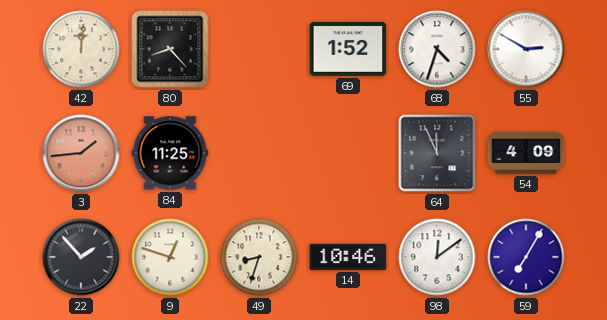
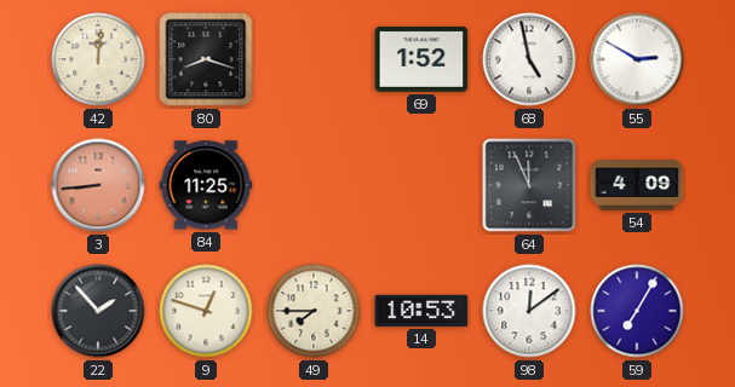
80: 8:23 -> 8:18 (206, 59)
68: 4:33 -> 4:58 (529, 59)
3: 1:44 -> 8:44 (98, 185)
49: 8:33 -> 7:45 (314, 311)
14: 10:46 -> 10:53 (421, 311)
